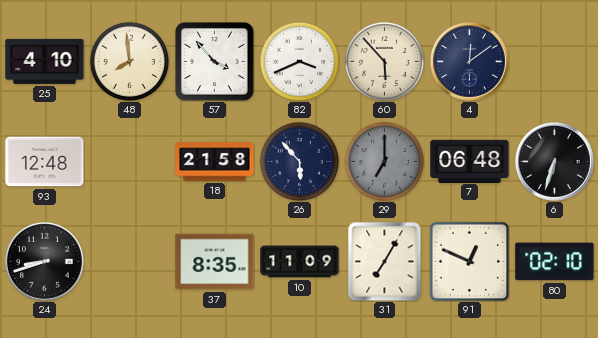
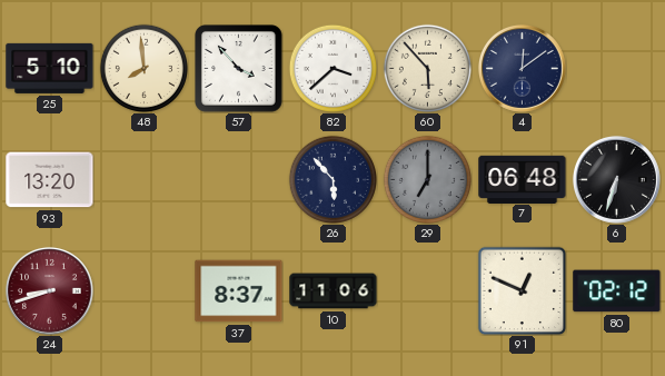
25: 4:10 -> 5:10 (50, 68)
82: 3:41 -> 3:38 (332, 68)
93: 12:48 -> 13:20 (50, 180)
18: 21:58 -> none (215, 162)
24 dial: black -> burgundy (49, 290)
37: 8:35 -> 8:37 (239, 291)
10: 11:09 -> 11:06 (334, 291)
31: 7:05 -> none (385, 262)
80: 02:10 -> 02:12 (617, 291)
